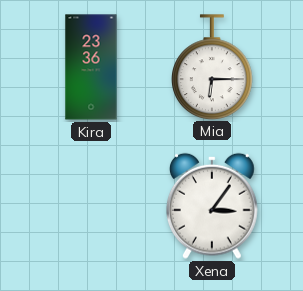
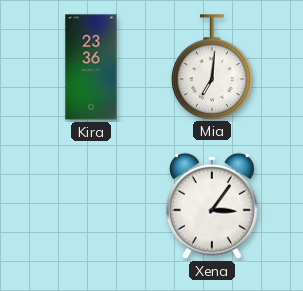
Mia: 6:15 -> 7:01 (213, 67)
